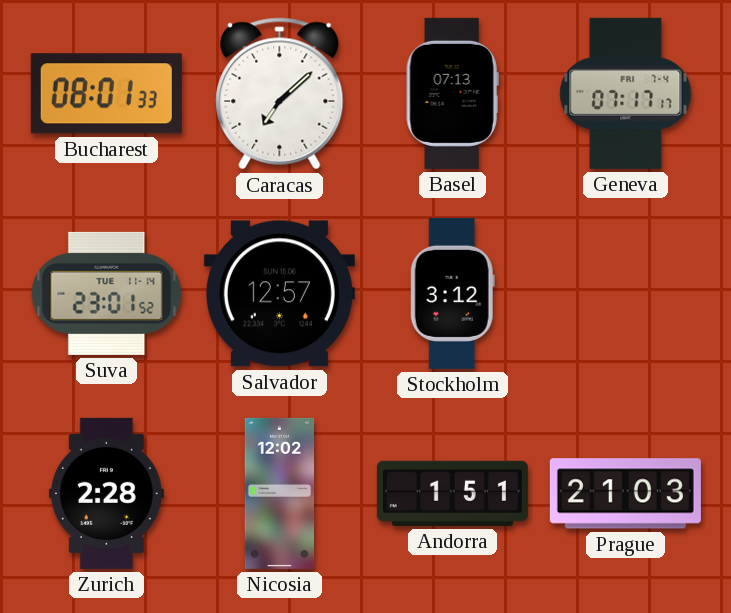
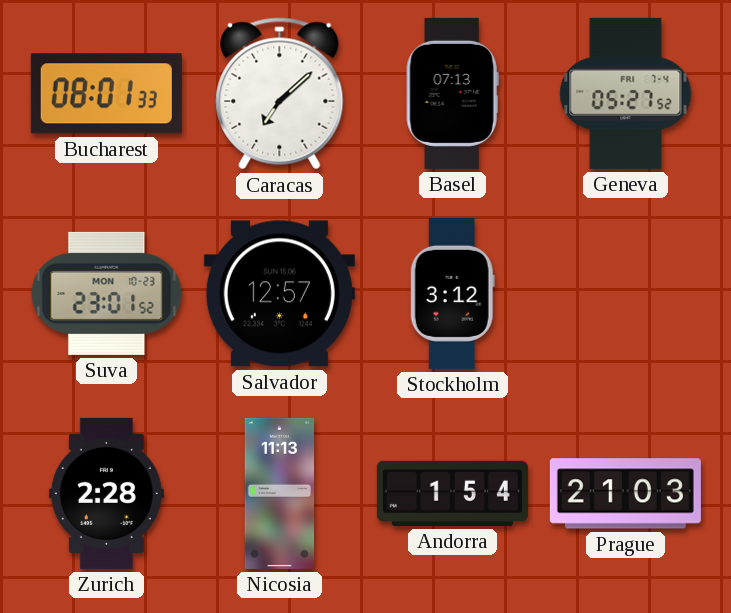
Geneva: 07:17 -> 05:27 (626, 93)
Suva date: TUE 11-14 -> MON 10-23 (107, 293)
Nicosia: 12:02 -> 11:13 (280, 493)
Andorra: 1:51 -> 1:54 (452, 493)
